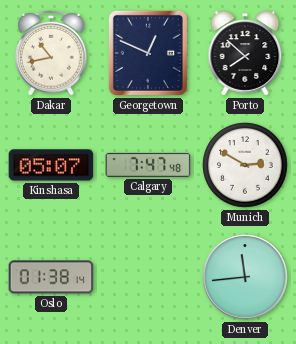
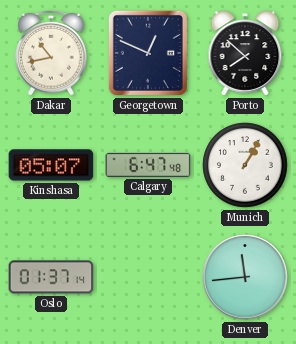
Calgary: 7:47 -> 6:47 (148, 165)
Munich: 2:50 -> 1:05 (245, 165)
Oslo: 01:38 -> 01:37 (51, 277)
